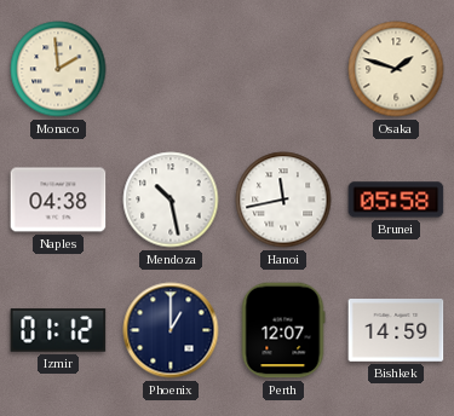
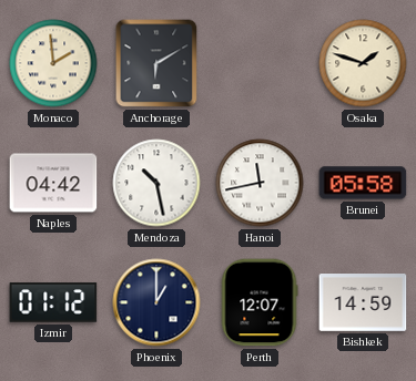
Anchorage: none -> 6:10 (156, 63)
Naples: 04:38 -> 04:42 (53, 183)
